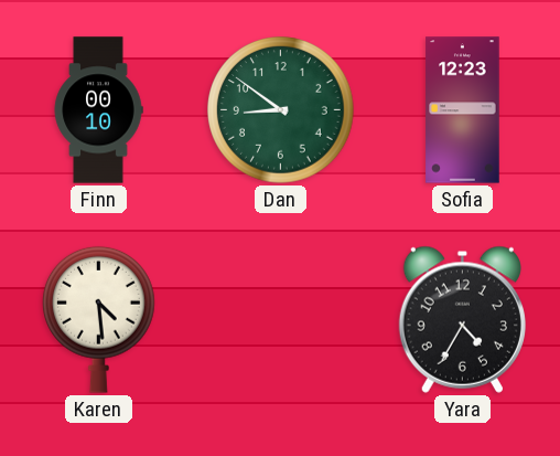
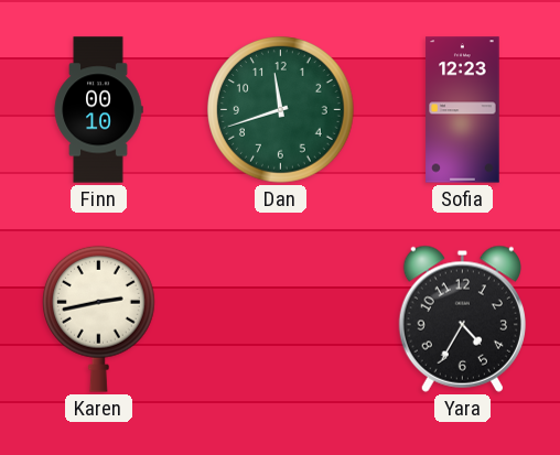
Dan: 8:51 -> 11:42 (281, 110)
Karen: 4:29 -> 2:43 (99, 318)
